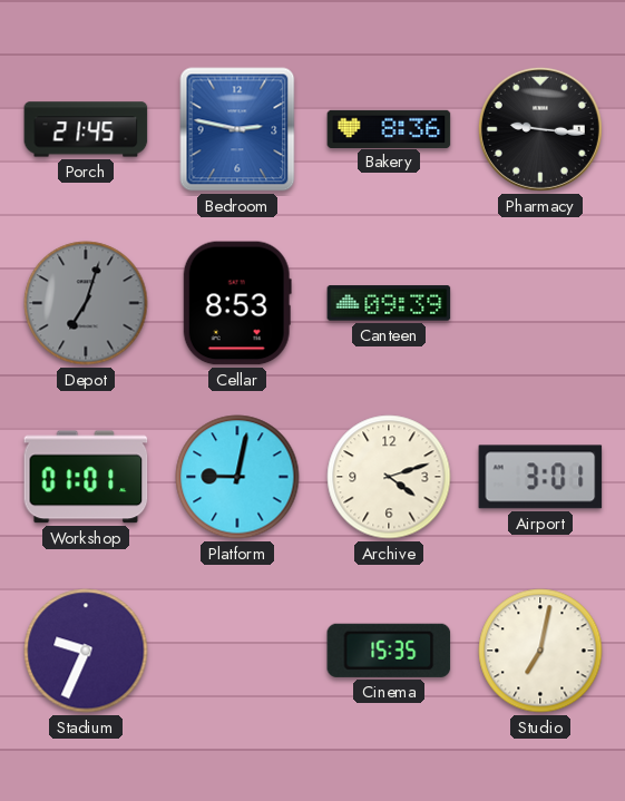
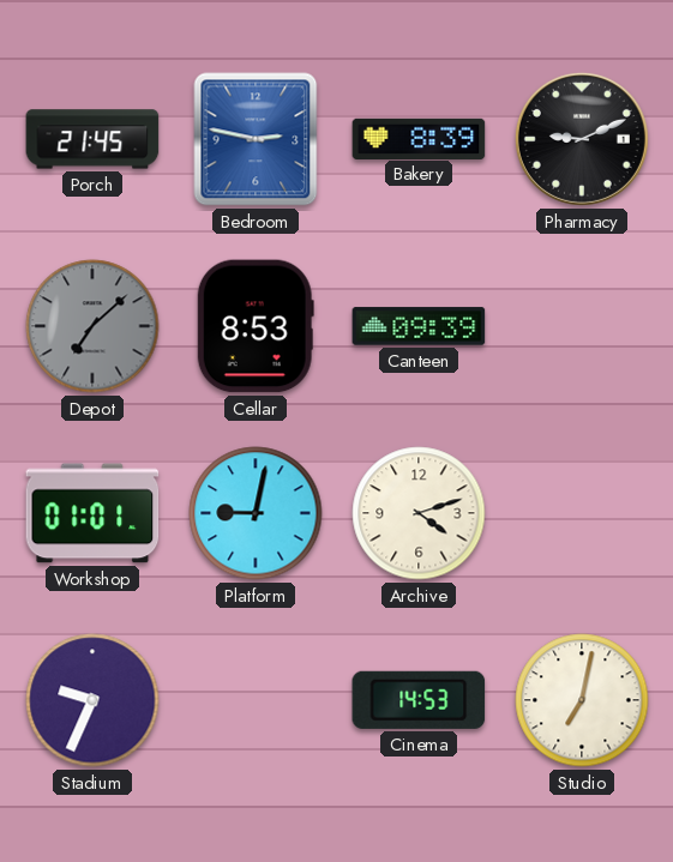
Bakery: 8:36 -> 8:39 (419, 138)
Pharmacy: 9:16 -> 9:11 (582, 139)
Depot: 7:03 -> 7:08 (92, 326)
Airport: 3:01 -> none (540, 477)
Cinema: 15:35 -> 14:53 (419, 700)
